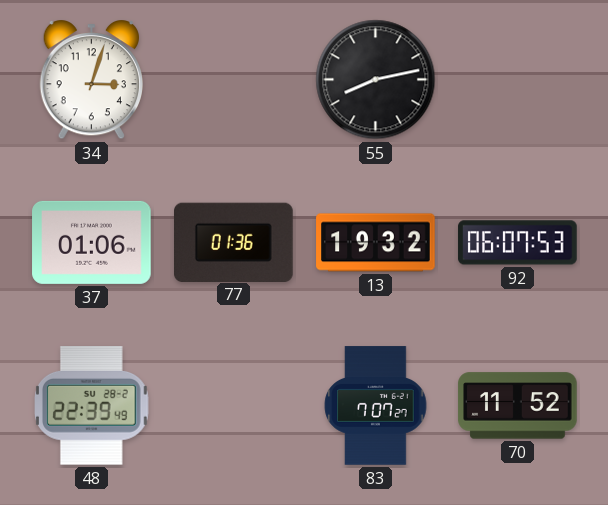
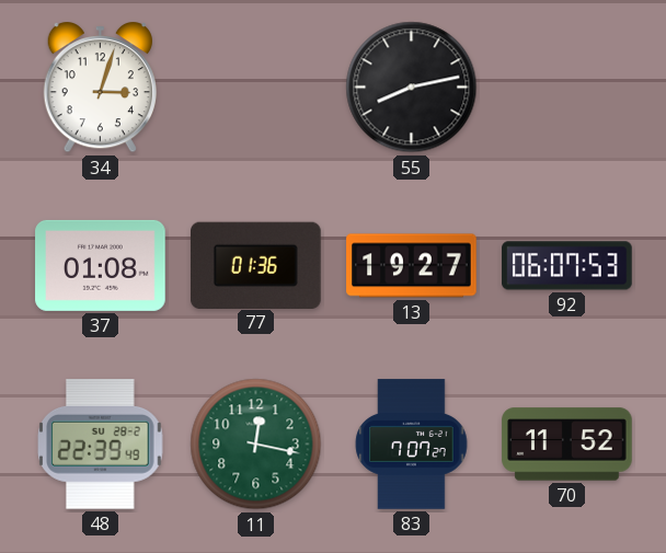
37: 01:06 -> 01:08 (101, 265)
13: 19:32 -> 19:27 (412, 266)
11: none -> 12:17 (256, 445)
